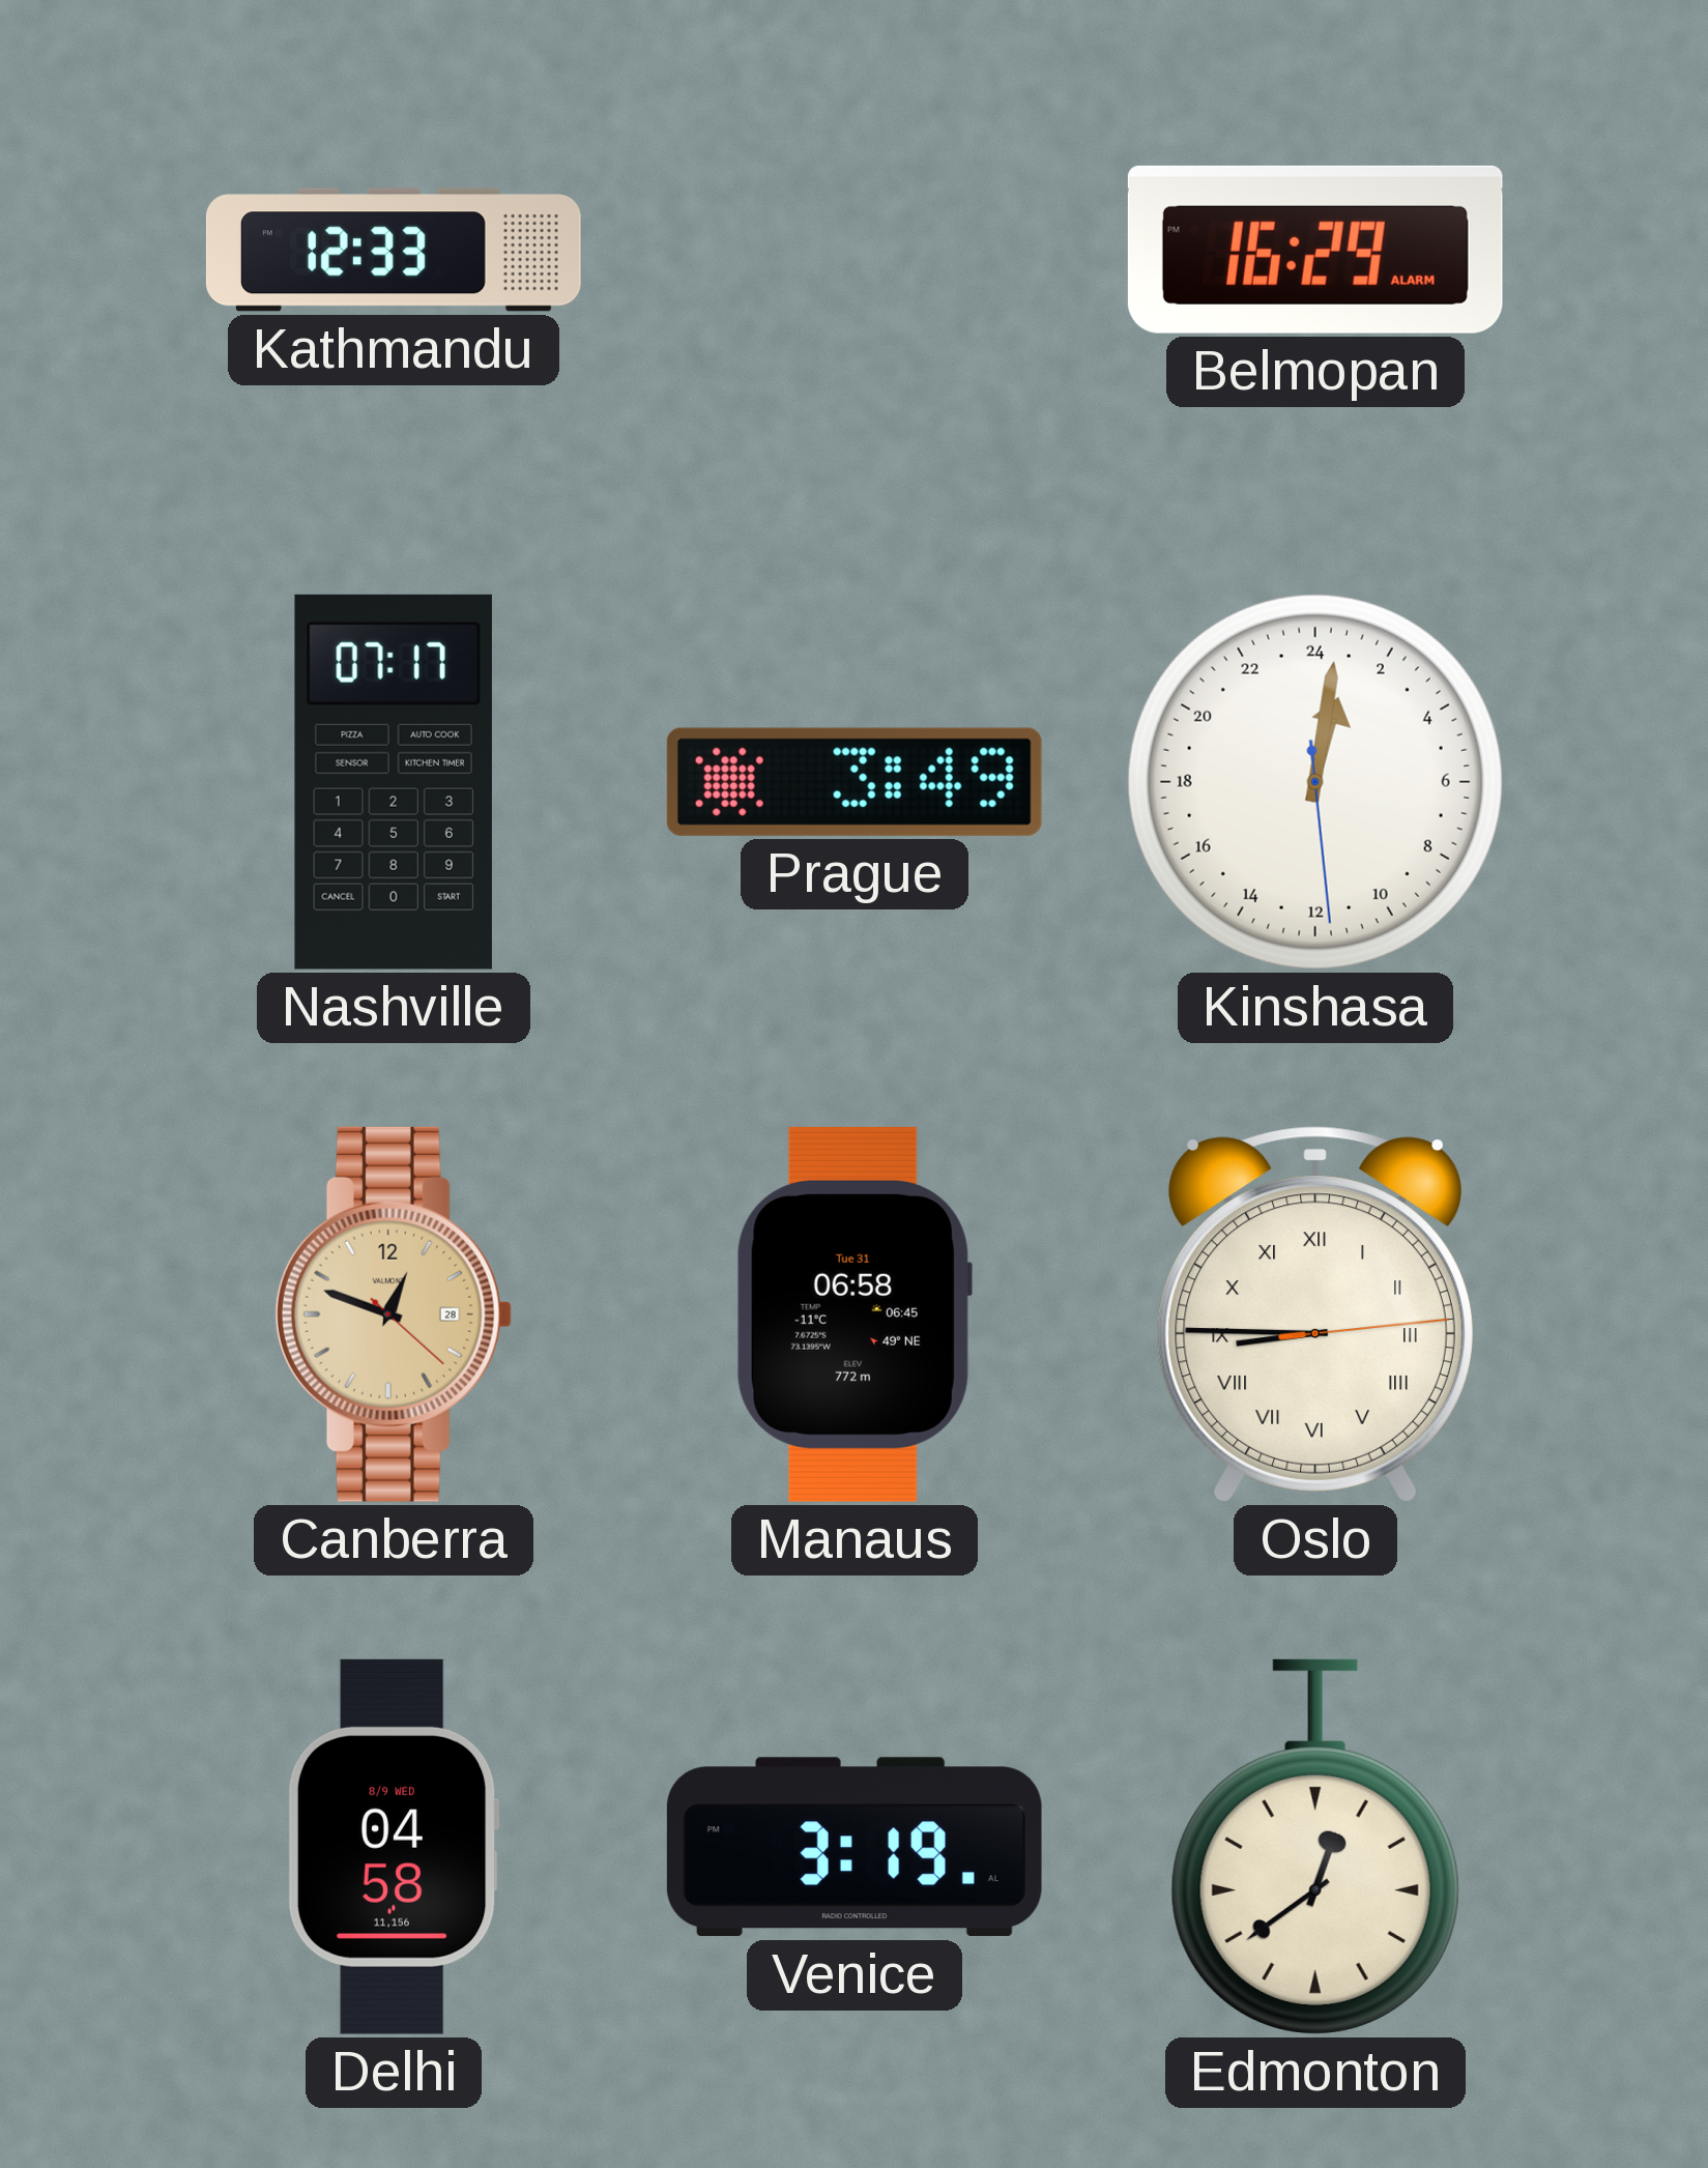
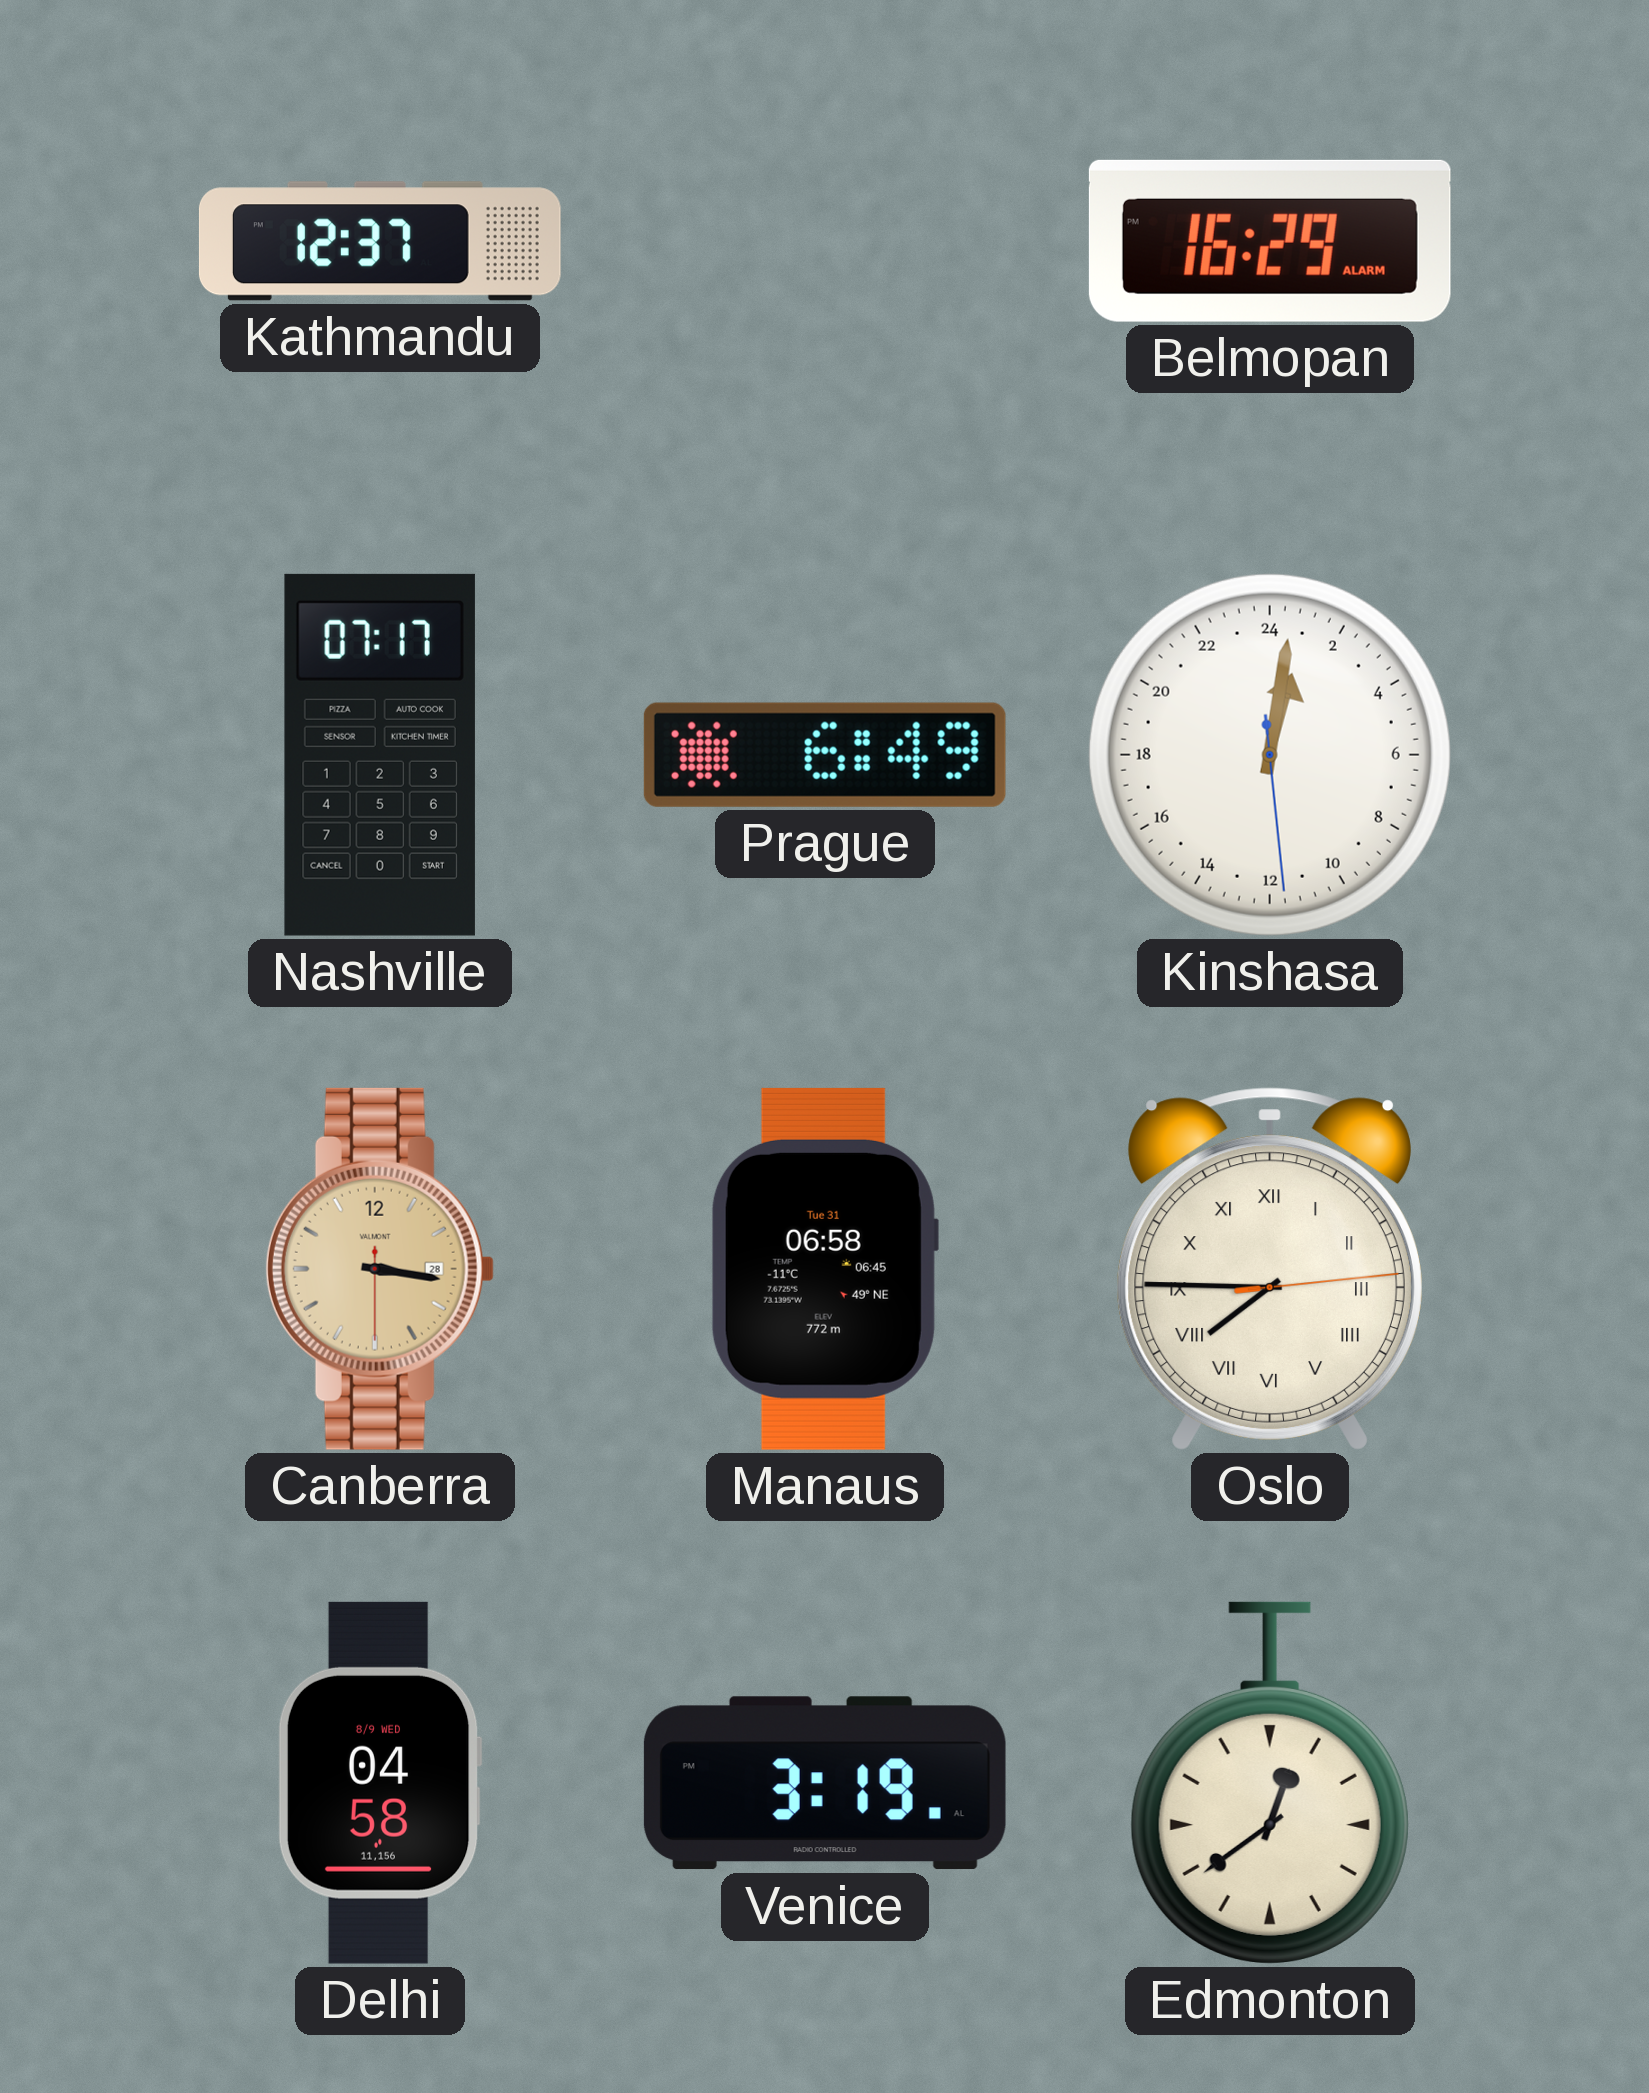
Kathmandu: 12:33 -> 12:37 (380, 241)
Prague: 3:49 -> 6:49 (825, 755)
Canberra: 12:48 -> 3:16 (380, 1269)
Oslo: 8:45 -> 7:45 (1270, 1269)
